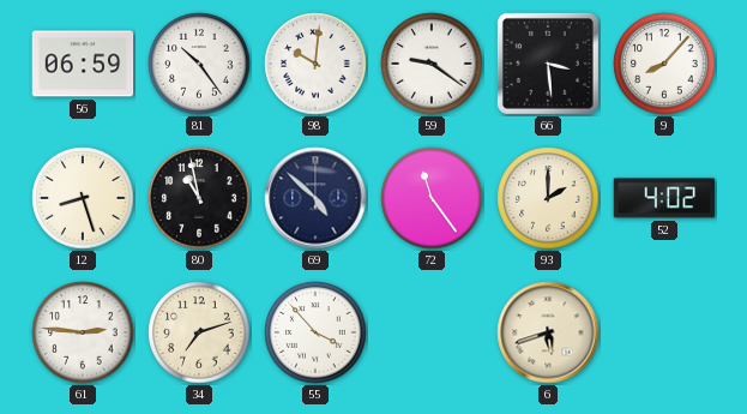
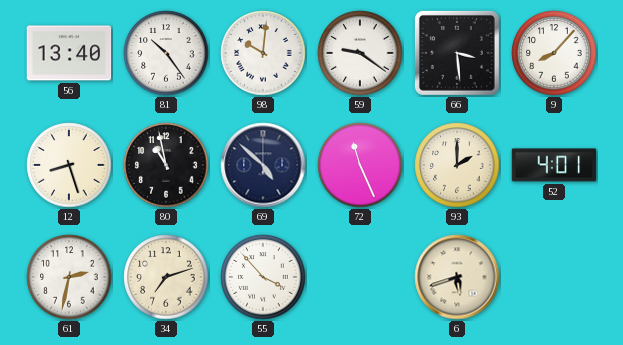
56: 06:59 -> 13:40 (69, 53)
72: 11:24 -> 11:26 (360, 165)
52: 4:02 -> 4:01 (554, 165)
61: 2:46 -> 2:32 (69, 277)
